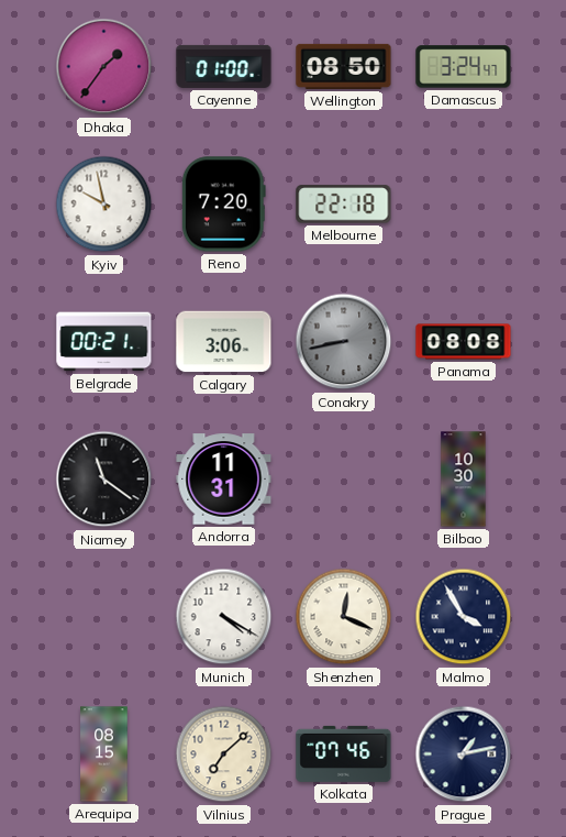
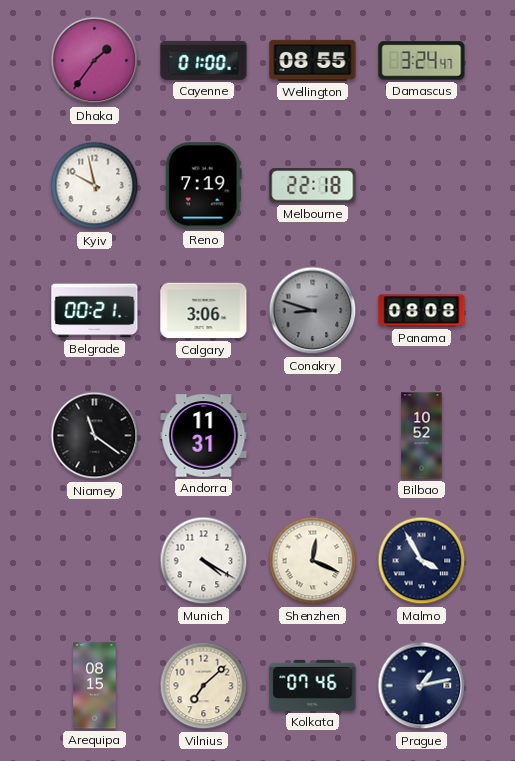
Wellington: 08:50 -> 08:55 (313, 60)
Reno: 7:20 -> 7:19 (203, 186)
Conakry: 8:43 -> 8:48 (313, 311)
Bilbao: 10:30 -> 10:52 (422, 436)
